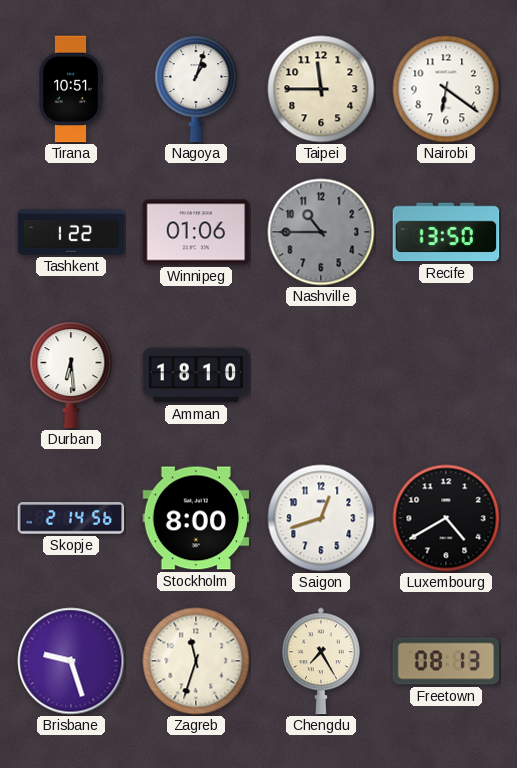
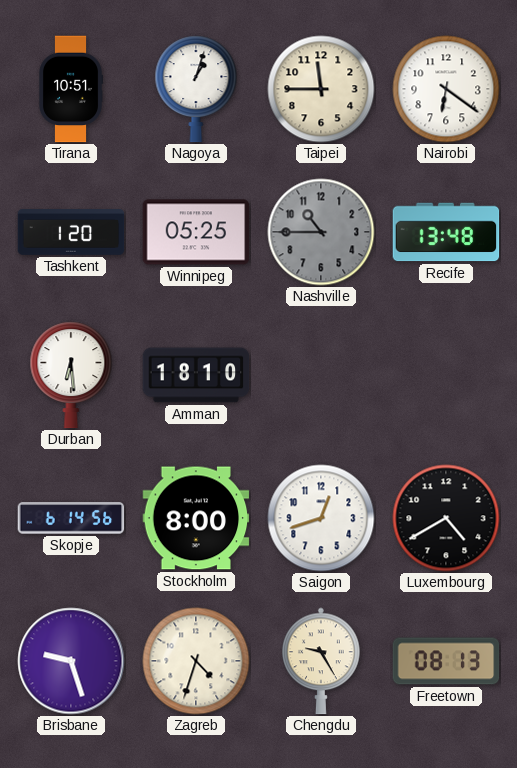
Tashkent: 1:22 -> 1:20 (71, 233)
Winnipeg: 01:06 -> 05:25 (196, 232)
Recife: 13:50 -> 13:48 (446, 232)
Skopje: 2:14 -> 6:14 (71, 518)
Zagreb: 11:33 -> 4:33 (196, 661)
Chengdu: 7:25 -> 9:25 (321, 661)
